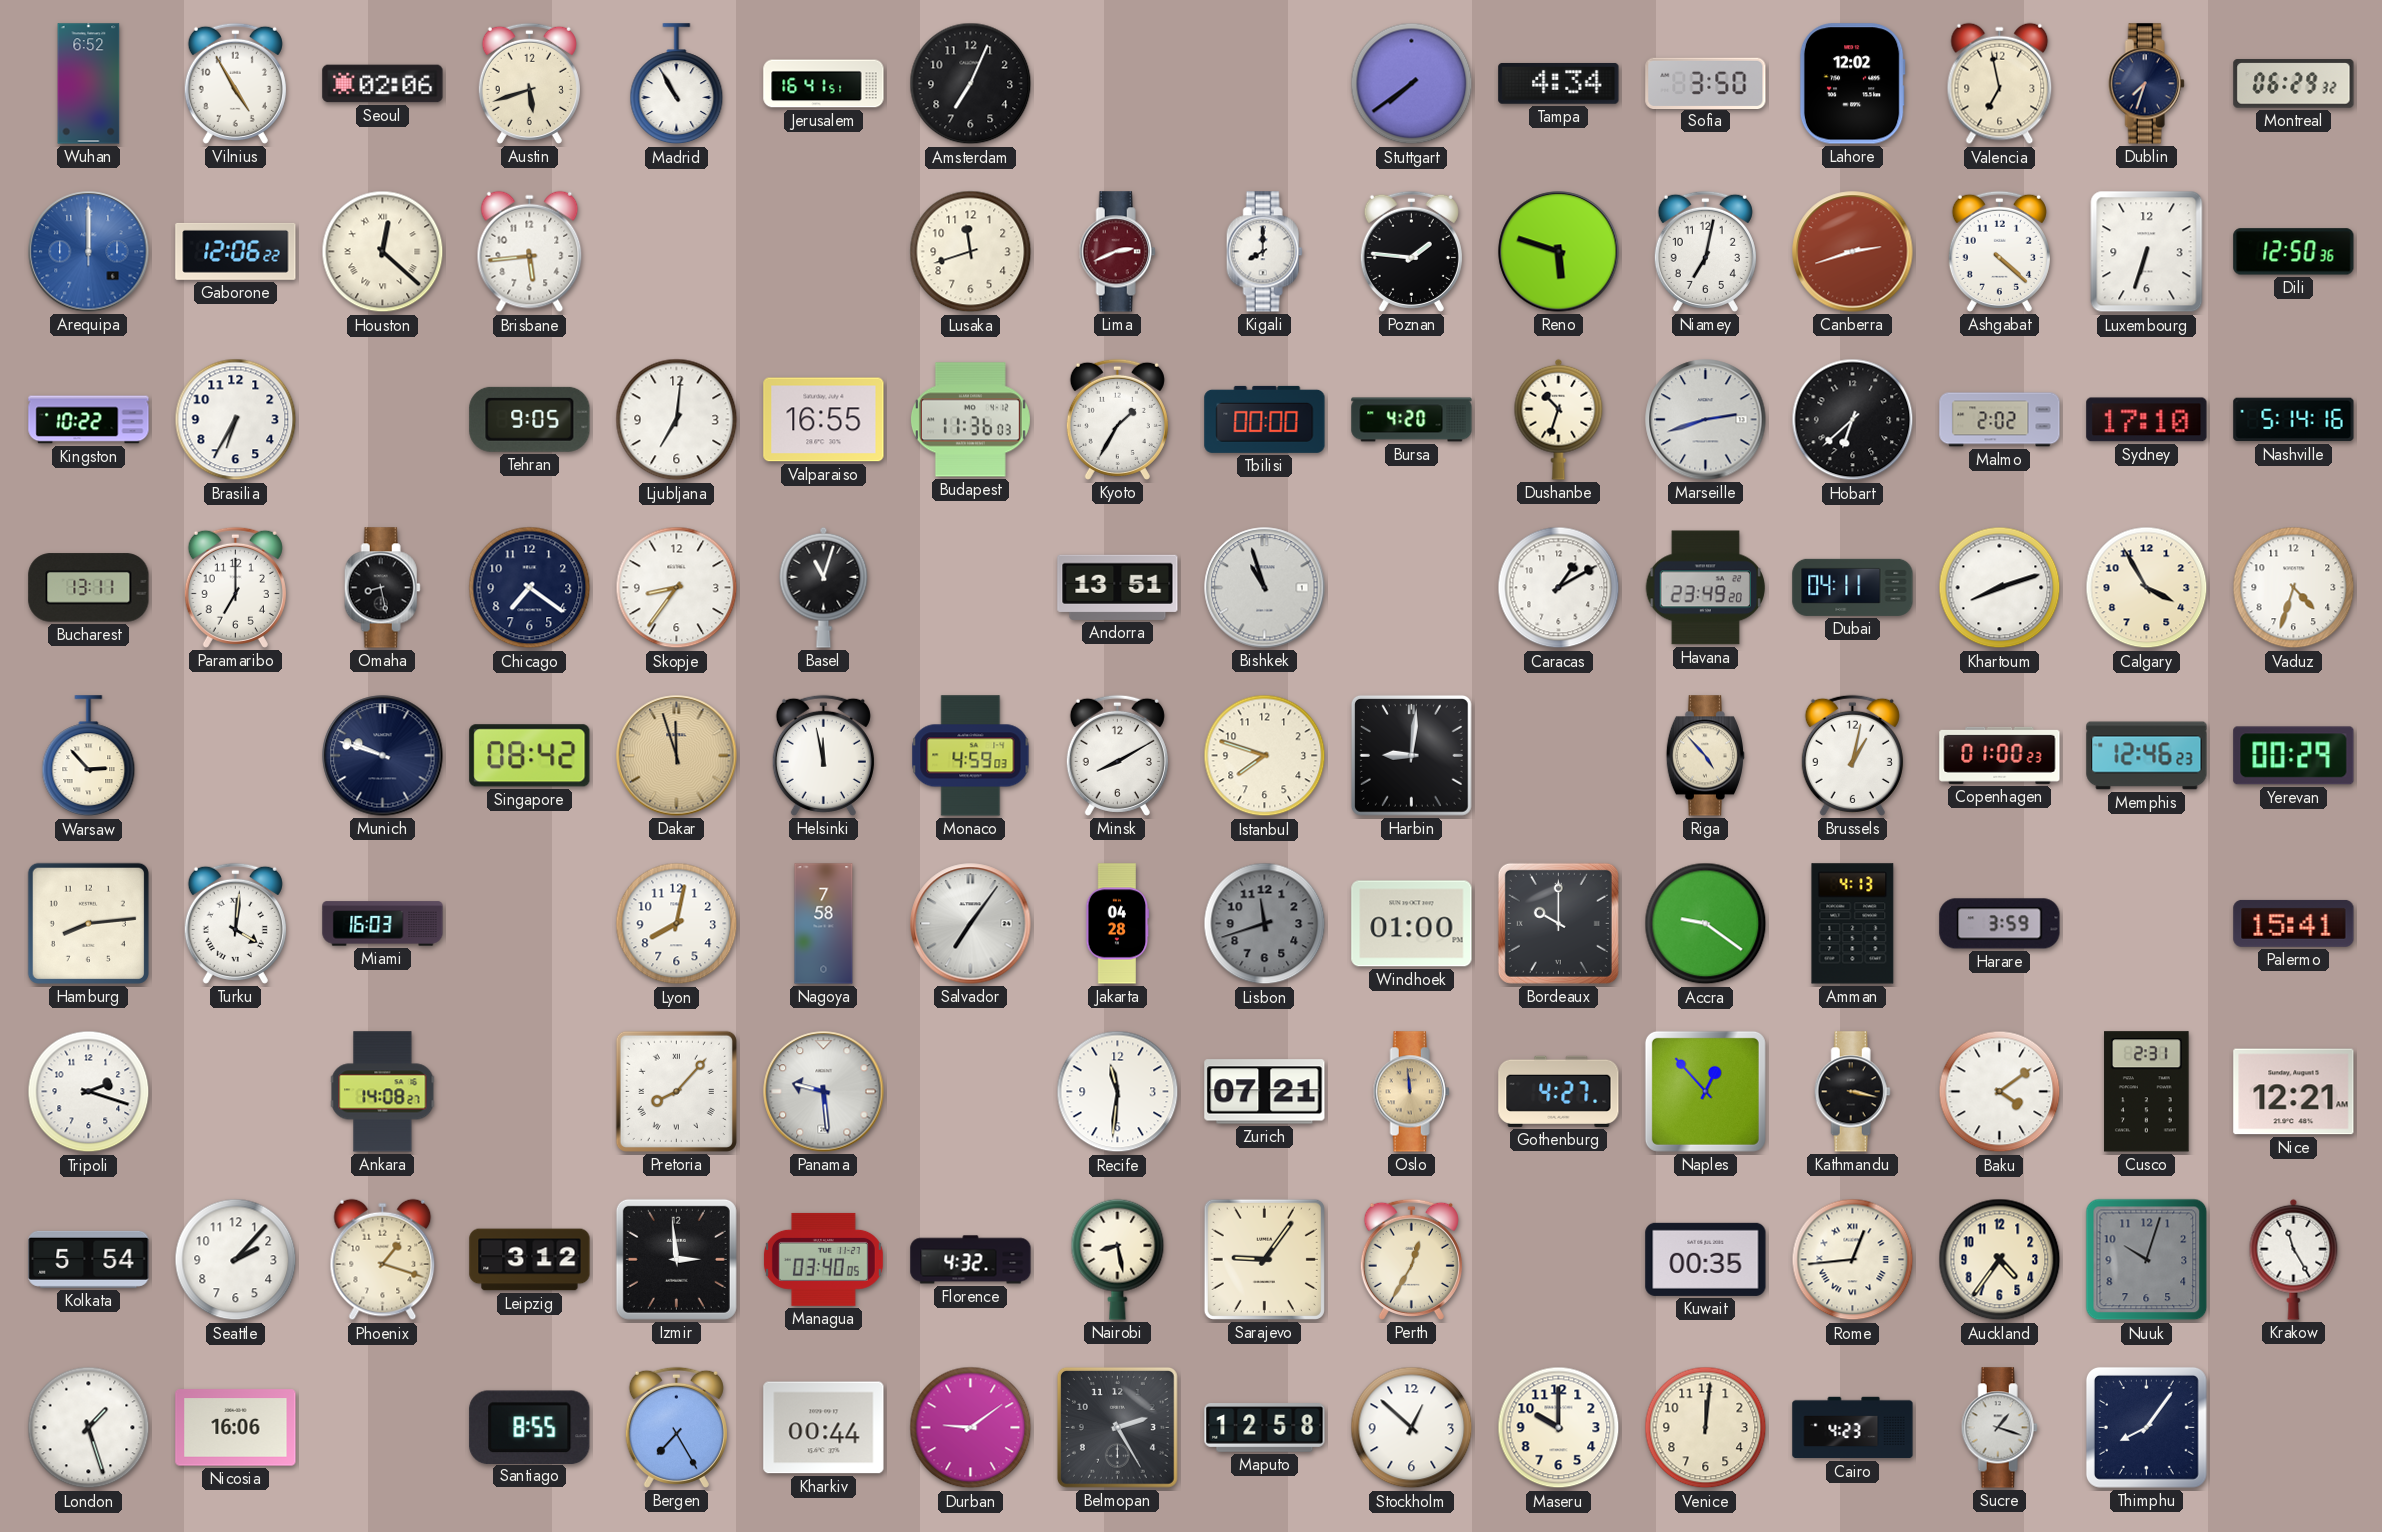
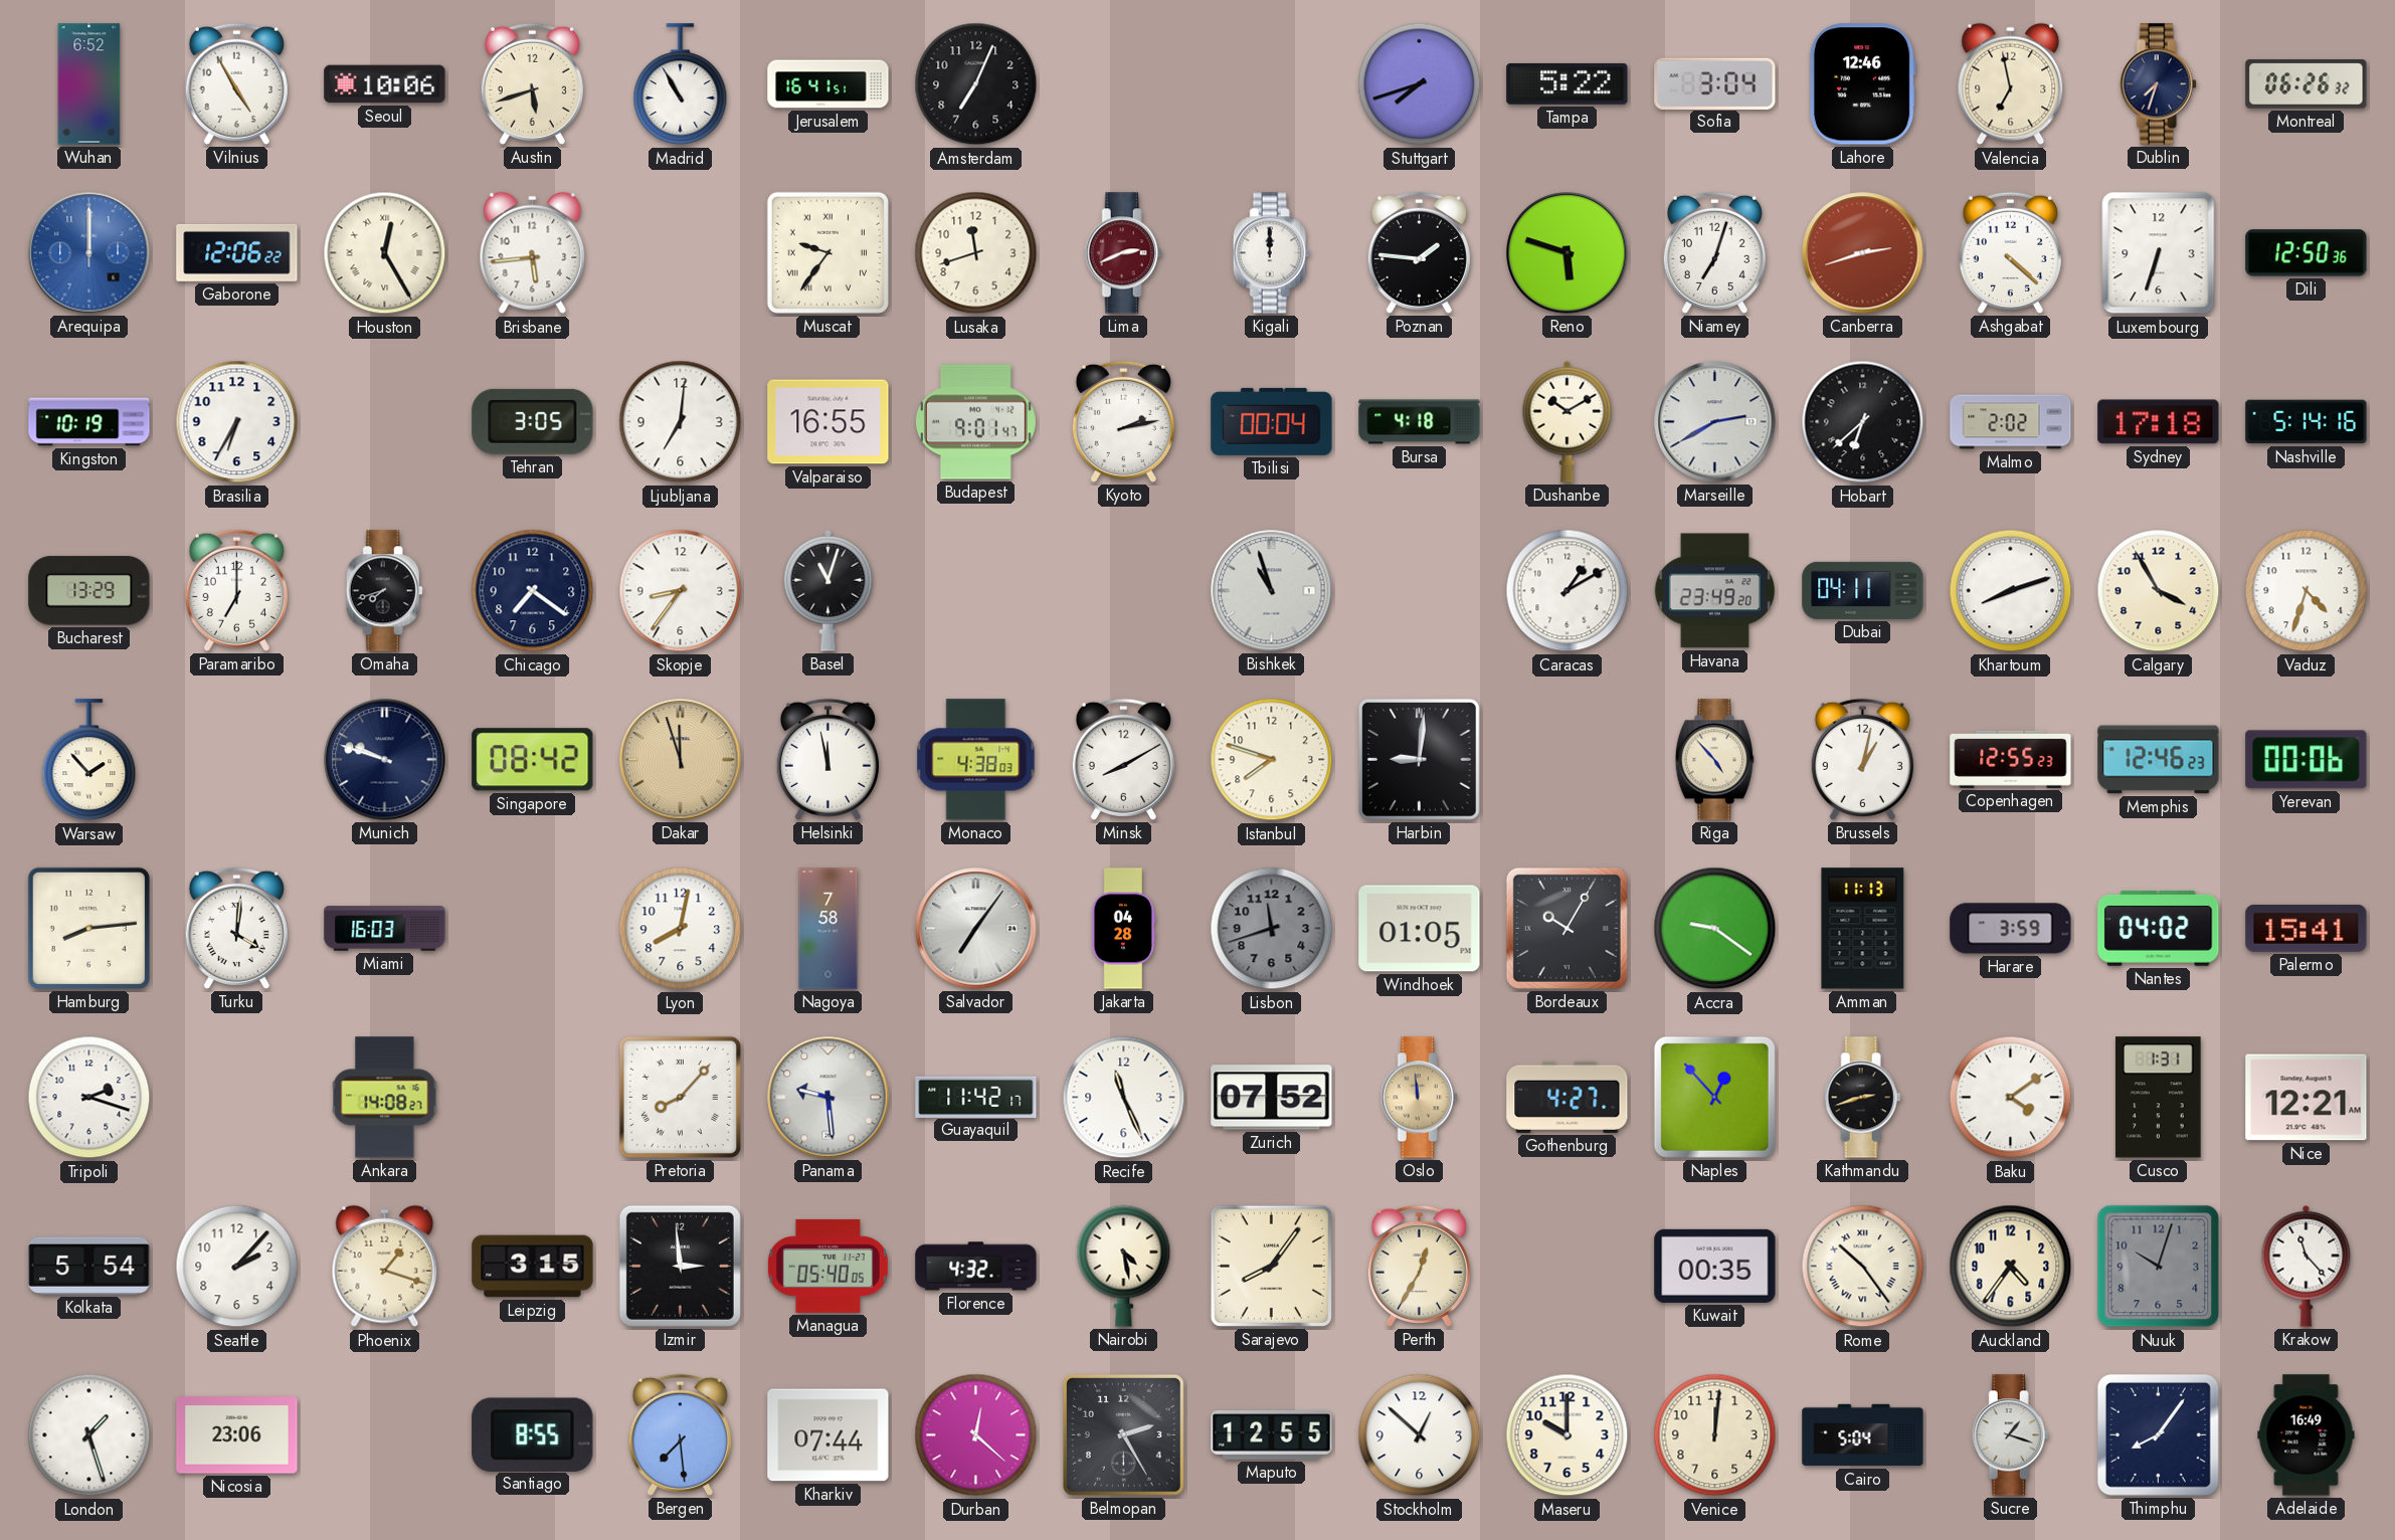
Seoul: 02:06 -> 10:06 (385, 84)
Stuttgart: 7:39 -> 7:42 (1420, 84)
Tampa: 4:34 -> 5:22 (1568, 84)
Sofia: 3:50 -> 3:04 (1715, 83)
Lahore: 12:02 -> 12:46 (1862, 84)
Montreal: 06:29 -> 06:26 (2307, 84)
Houston: 12:22 -> 12:25 (385, 253)
Muscat: none -> 9:36 (827, 252)
Kigali: 8:00 -> 12:00 (1271, 253)
Niamey: 7:02 -> 7:03 (1714, 252)
Kingston: 10:22 -> 10:19 (89, 422)
Tehran: 9:05 -> 3:05 (533, 421)
Budapest: 11:36 -> 9:01 (975, 422)
Kyoto: 1:35 -> 2:13 (1123, 421)
Tbilisi: 00:00 -> 00:04 (1272, 421)
Bursa: 4:20 -> 4:18 (1420, 422)
Dushanbe: 10:33 -> 10:10 (1568, 421)
Marseille: 2:42 -> 2:40 (1715, 422)
Sydney: 17:10 -> 17:18 (2159, 422)
Bucharest: 13:11 -> 13:29 (89, 591)
Omaha: 8:28 -> 7:42 (384, 591)
Andorra: 13:51 -> none (1118, 587)
Warsaw: 2:53 -> 1:53 (89, 760)
Monaco: 4:59 -> 4:38 (976, 760)
Copenhagen: 01:00 -> 12:55 (2011, 759)
Yerevan: 00:29 -> 00:06 (2307, 760)
Windhoek: 01:00 -> 01:05 (1420, 929)
Bordeaux: 10:00 -> 10:05 (1567, 928)
Amman: 4:13 -> 11:13 (1863, 929)
Nantes: none -> 04:02 (2159, 928)
Guayaquil: none -> 11:42 (976, 1097)
Recife: 11:31 -> 11:26 (1124, 1098)
Zurich: 07:21 -> 07:52 (1272, 1098)
Kathmandu: 3:17 -> 2:42 (1862, 1098)
Cusco: 2:31 -> 1:31 (2159, 1098)
Leipzig: 3:12 -> 3:15 (533, 1267)
Managua: 03:40 -> 05:40 (827, 1266)
Nairobi: 8:28 -> 4:28 (1124, 1266)
Sarajevo: 9:06 -> 8:06 (1271, 1266)
Rome: 12:44 -> 10:24 (1863, 1267)
Krakow: 11:25 -> 11:23 (2307, 1266)
Nicosia: 16:06 -> 23:06 (237, 1435)
Bergen: 7:25 -> 7:29 (680, 1434)
Kharkiv: 00:44 -> 07:44 (828, 1435)
Durban: 9:09 -> 12:22 (976, 1435)
Maputo: 12:58 -> 12:55 (1272, 1435)
Cairo: 4:23 -> 5:04 (1863, 1435)
Adelaide: none -> 16:49 (2307, 1435)
